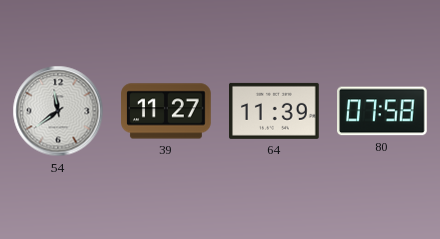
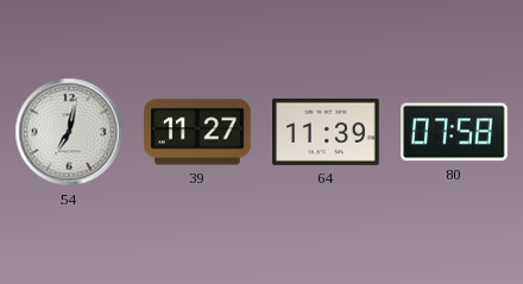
54: 11:39 -> 7:02 (69, 132)
